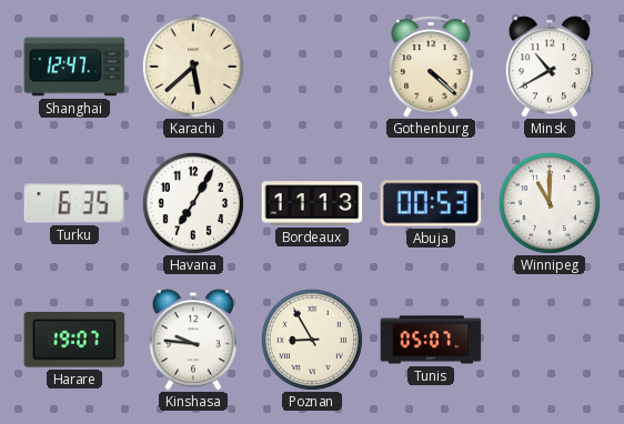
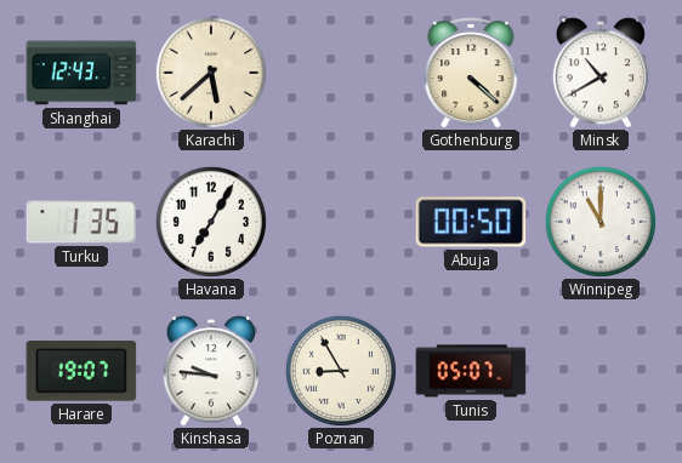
Shanghai: 12:47 -> 12:43 (81, 73)
Turku: 6:35 -> 1:35 (81, 222)
Bordeaux: 11:13 -> none (312, 203)
Abuja: 00:53 -> 00:50 (471, 222)
